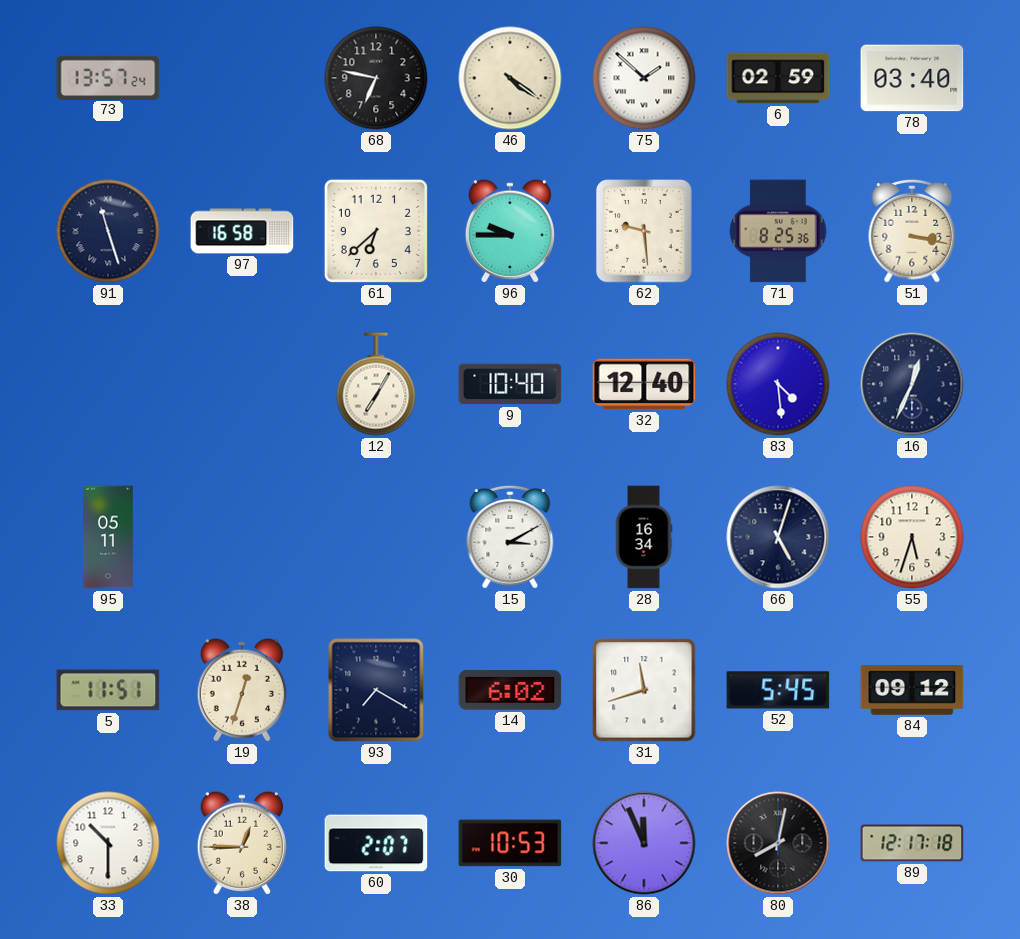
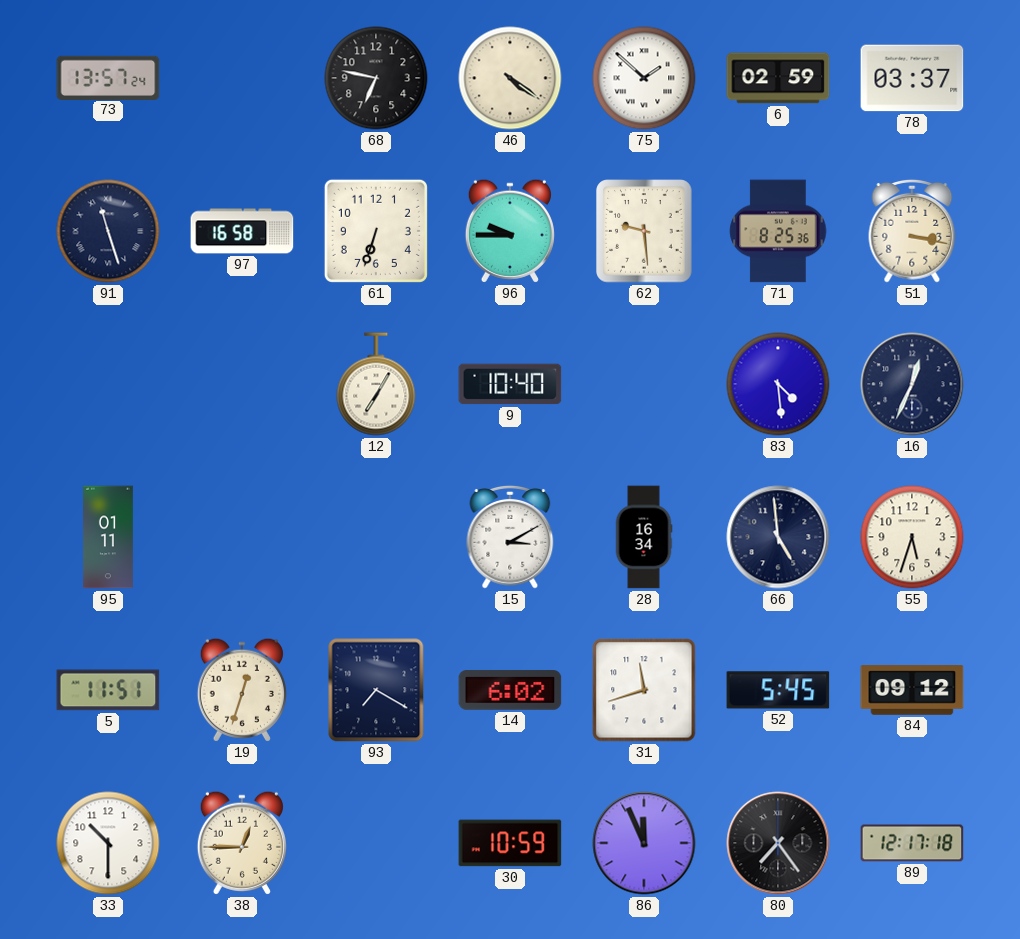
78: 03:40 -> 03:37 (912, 78)
61: 6:38 -> 6:33 (376, 231)
32: 12:40 -> none (644, 384)
95: 05:11 -> 01:11 (109, 537)
66: 5:03 -> 4:59 (778, 537)
60: 2:07 -> none (376, 843)
30: 10:53 -> 10:59 (510, 843)
80: 8:02 -> 7:24 (778, 843)
